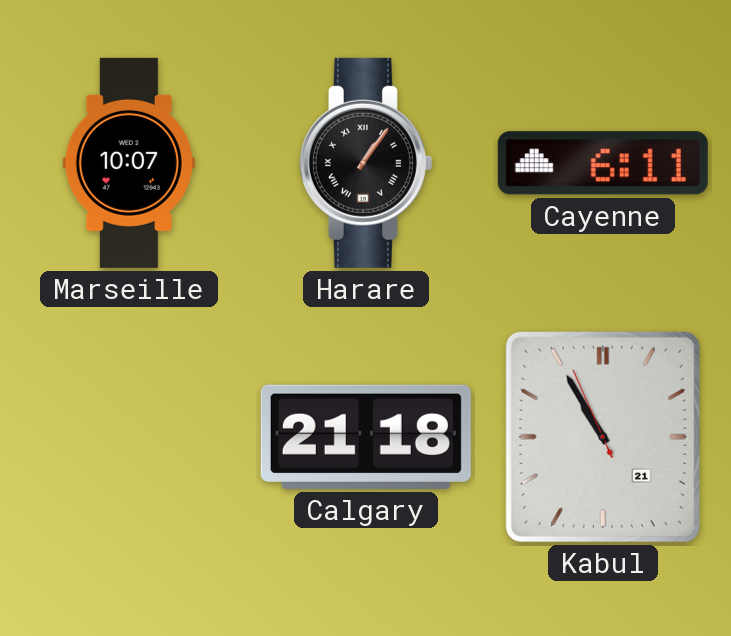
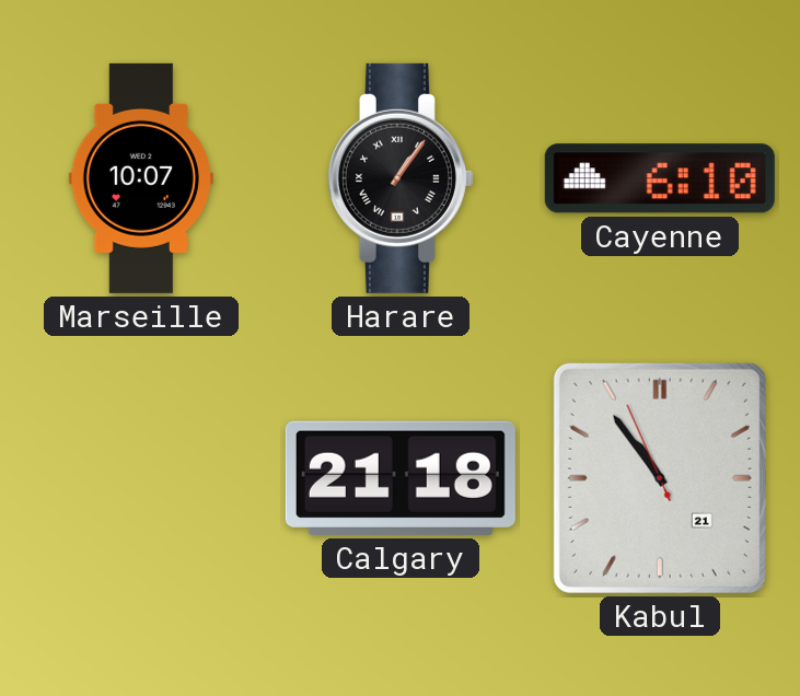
Cayenne: 6:11 -> 6:10 (660, 178)
Kabul: 10:54 -> 10:53 (660, 478)
